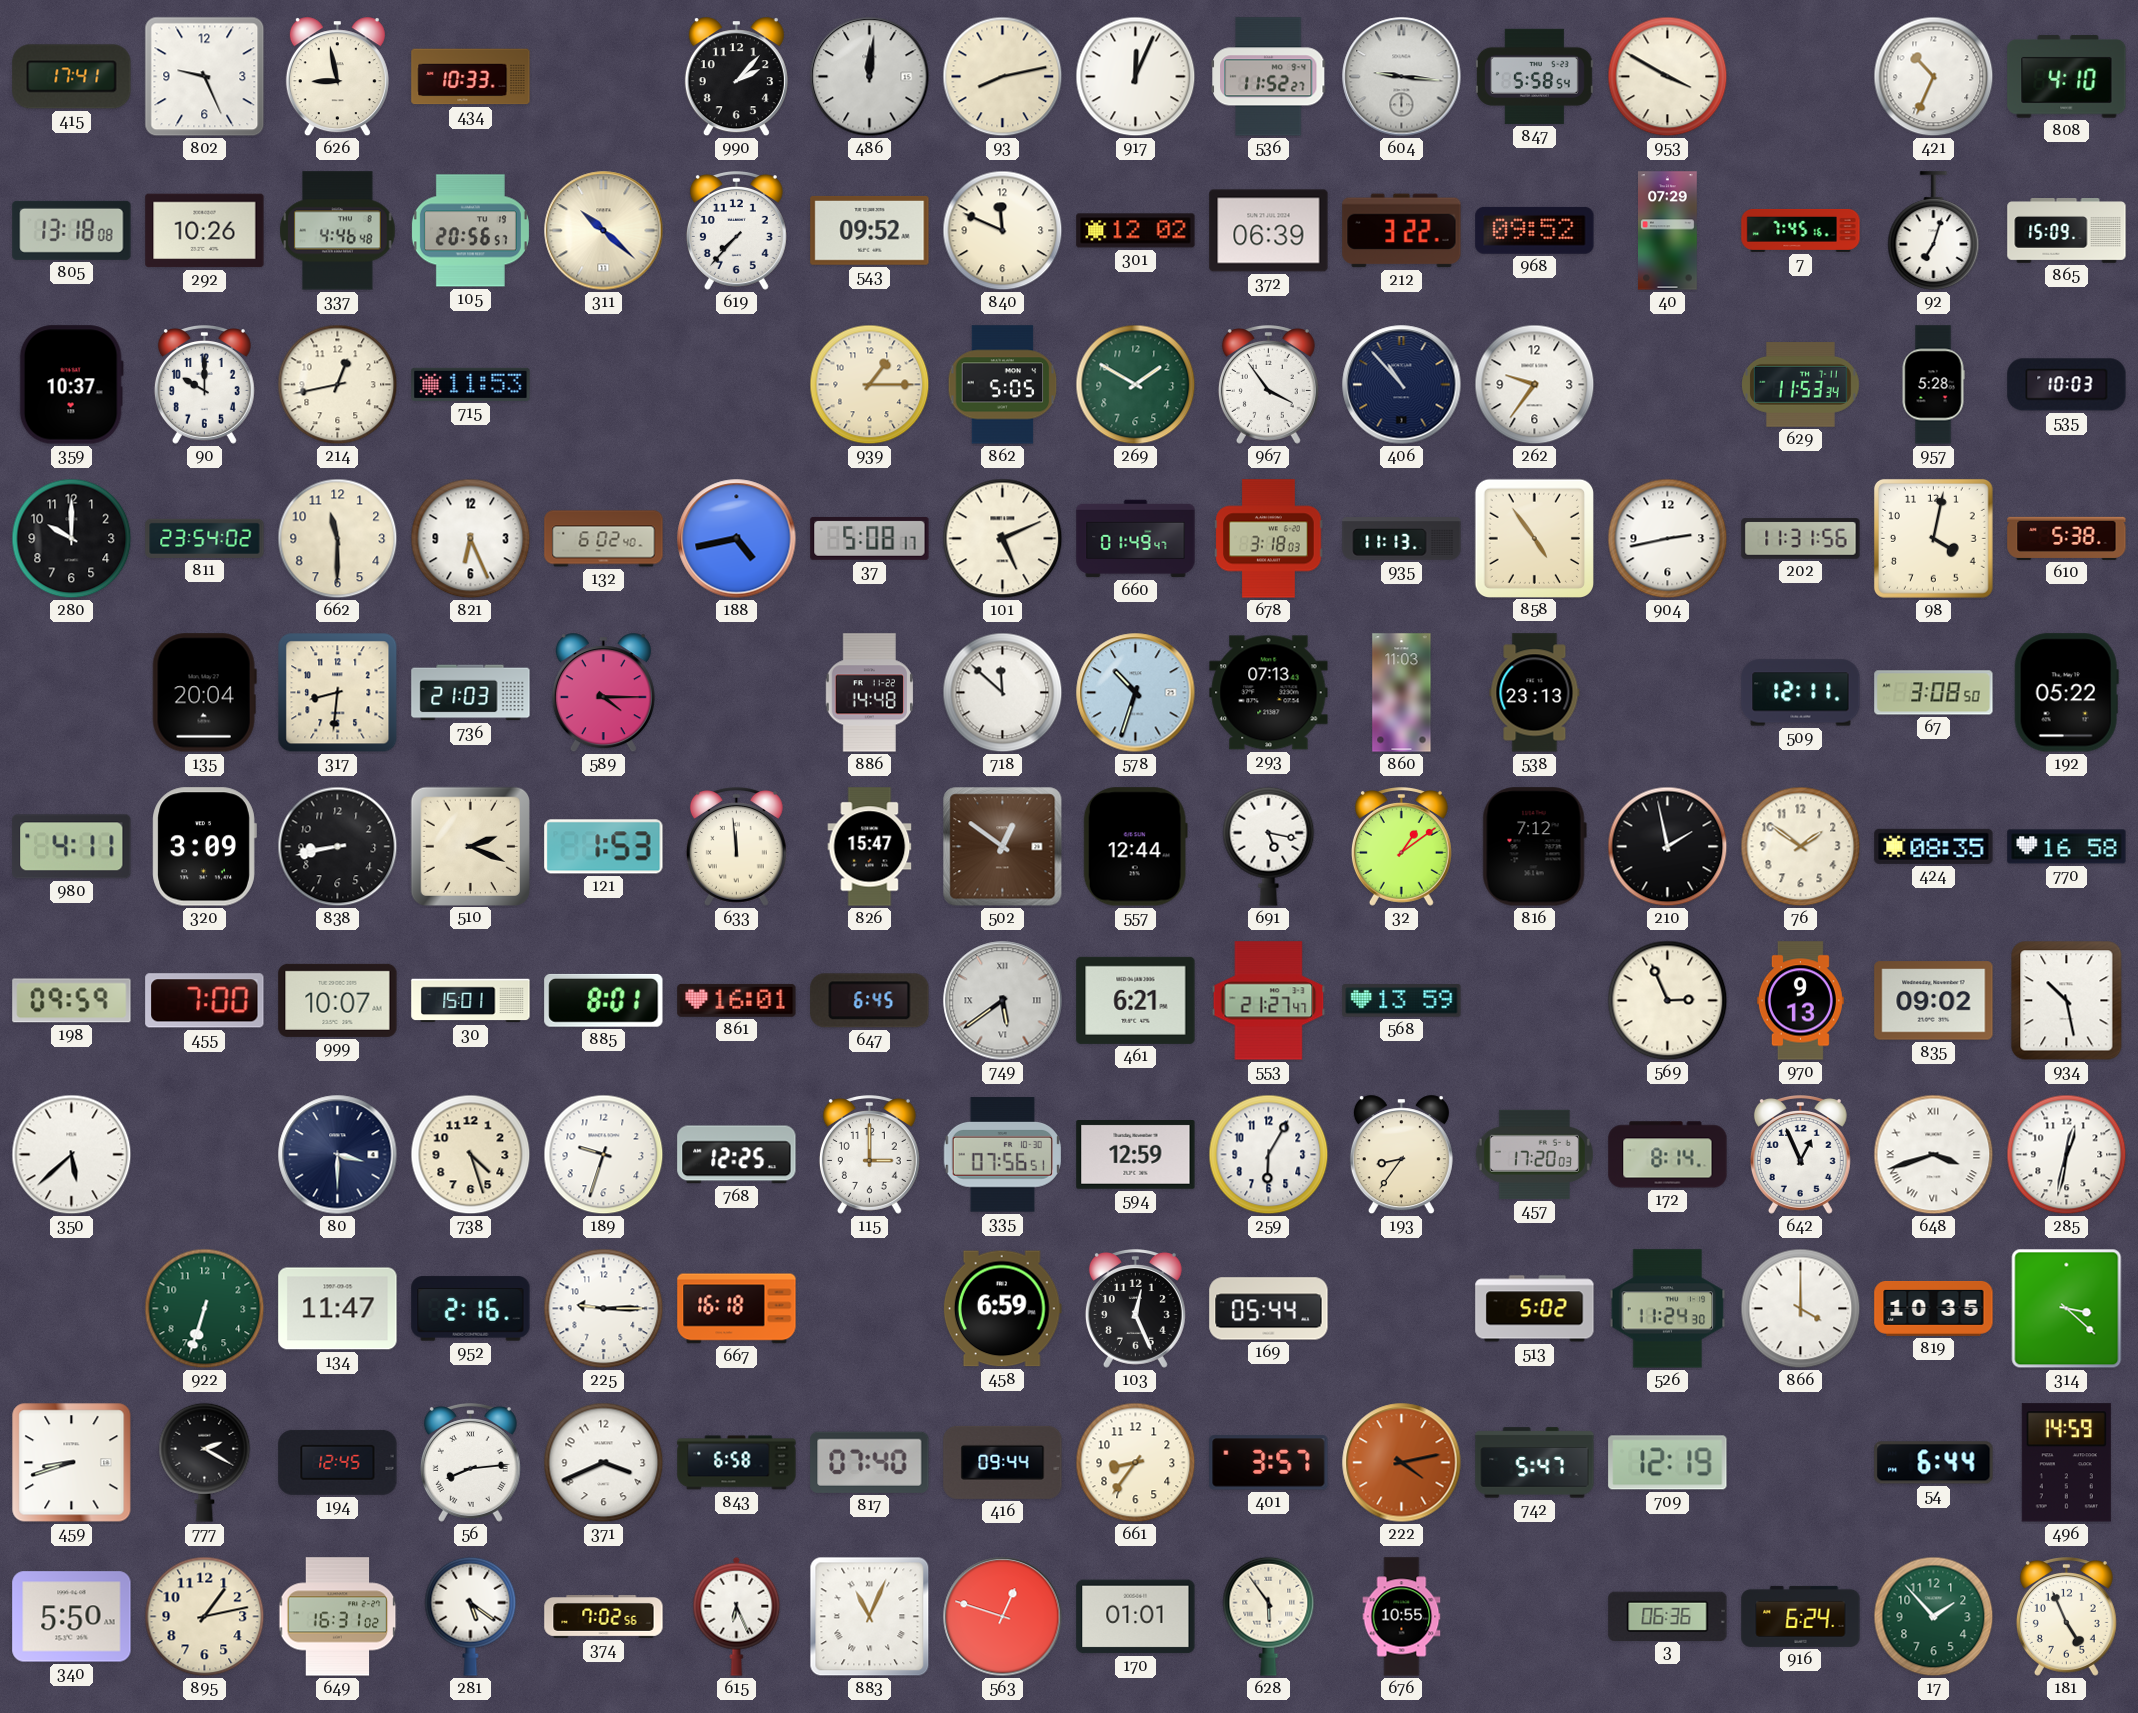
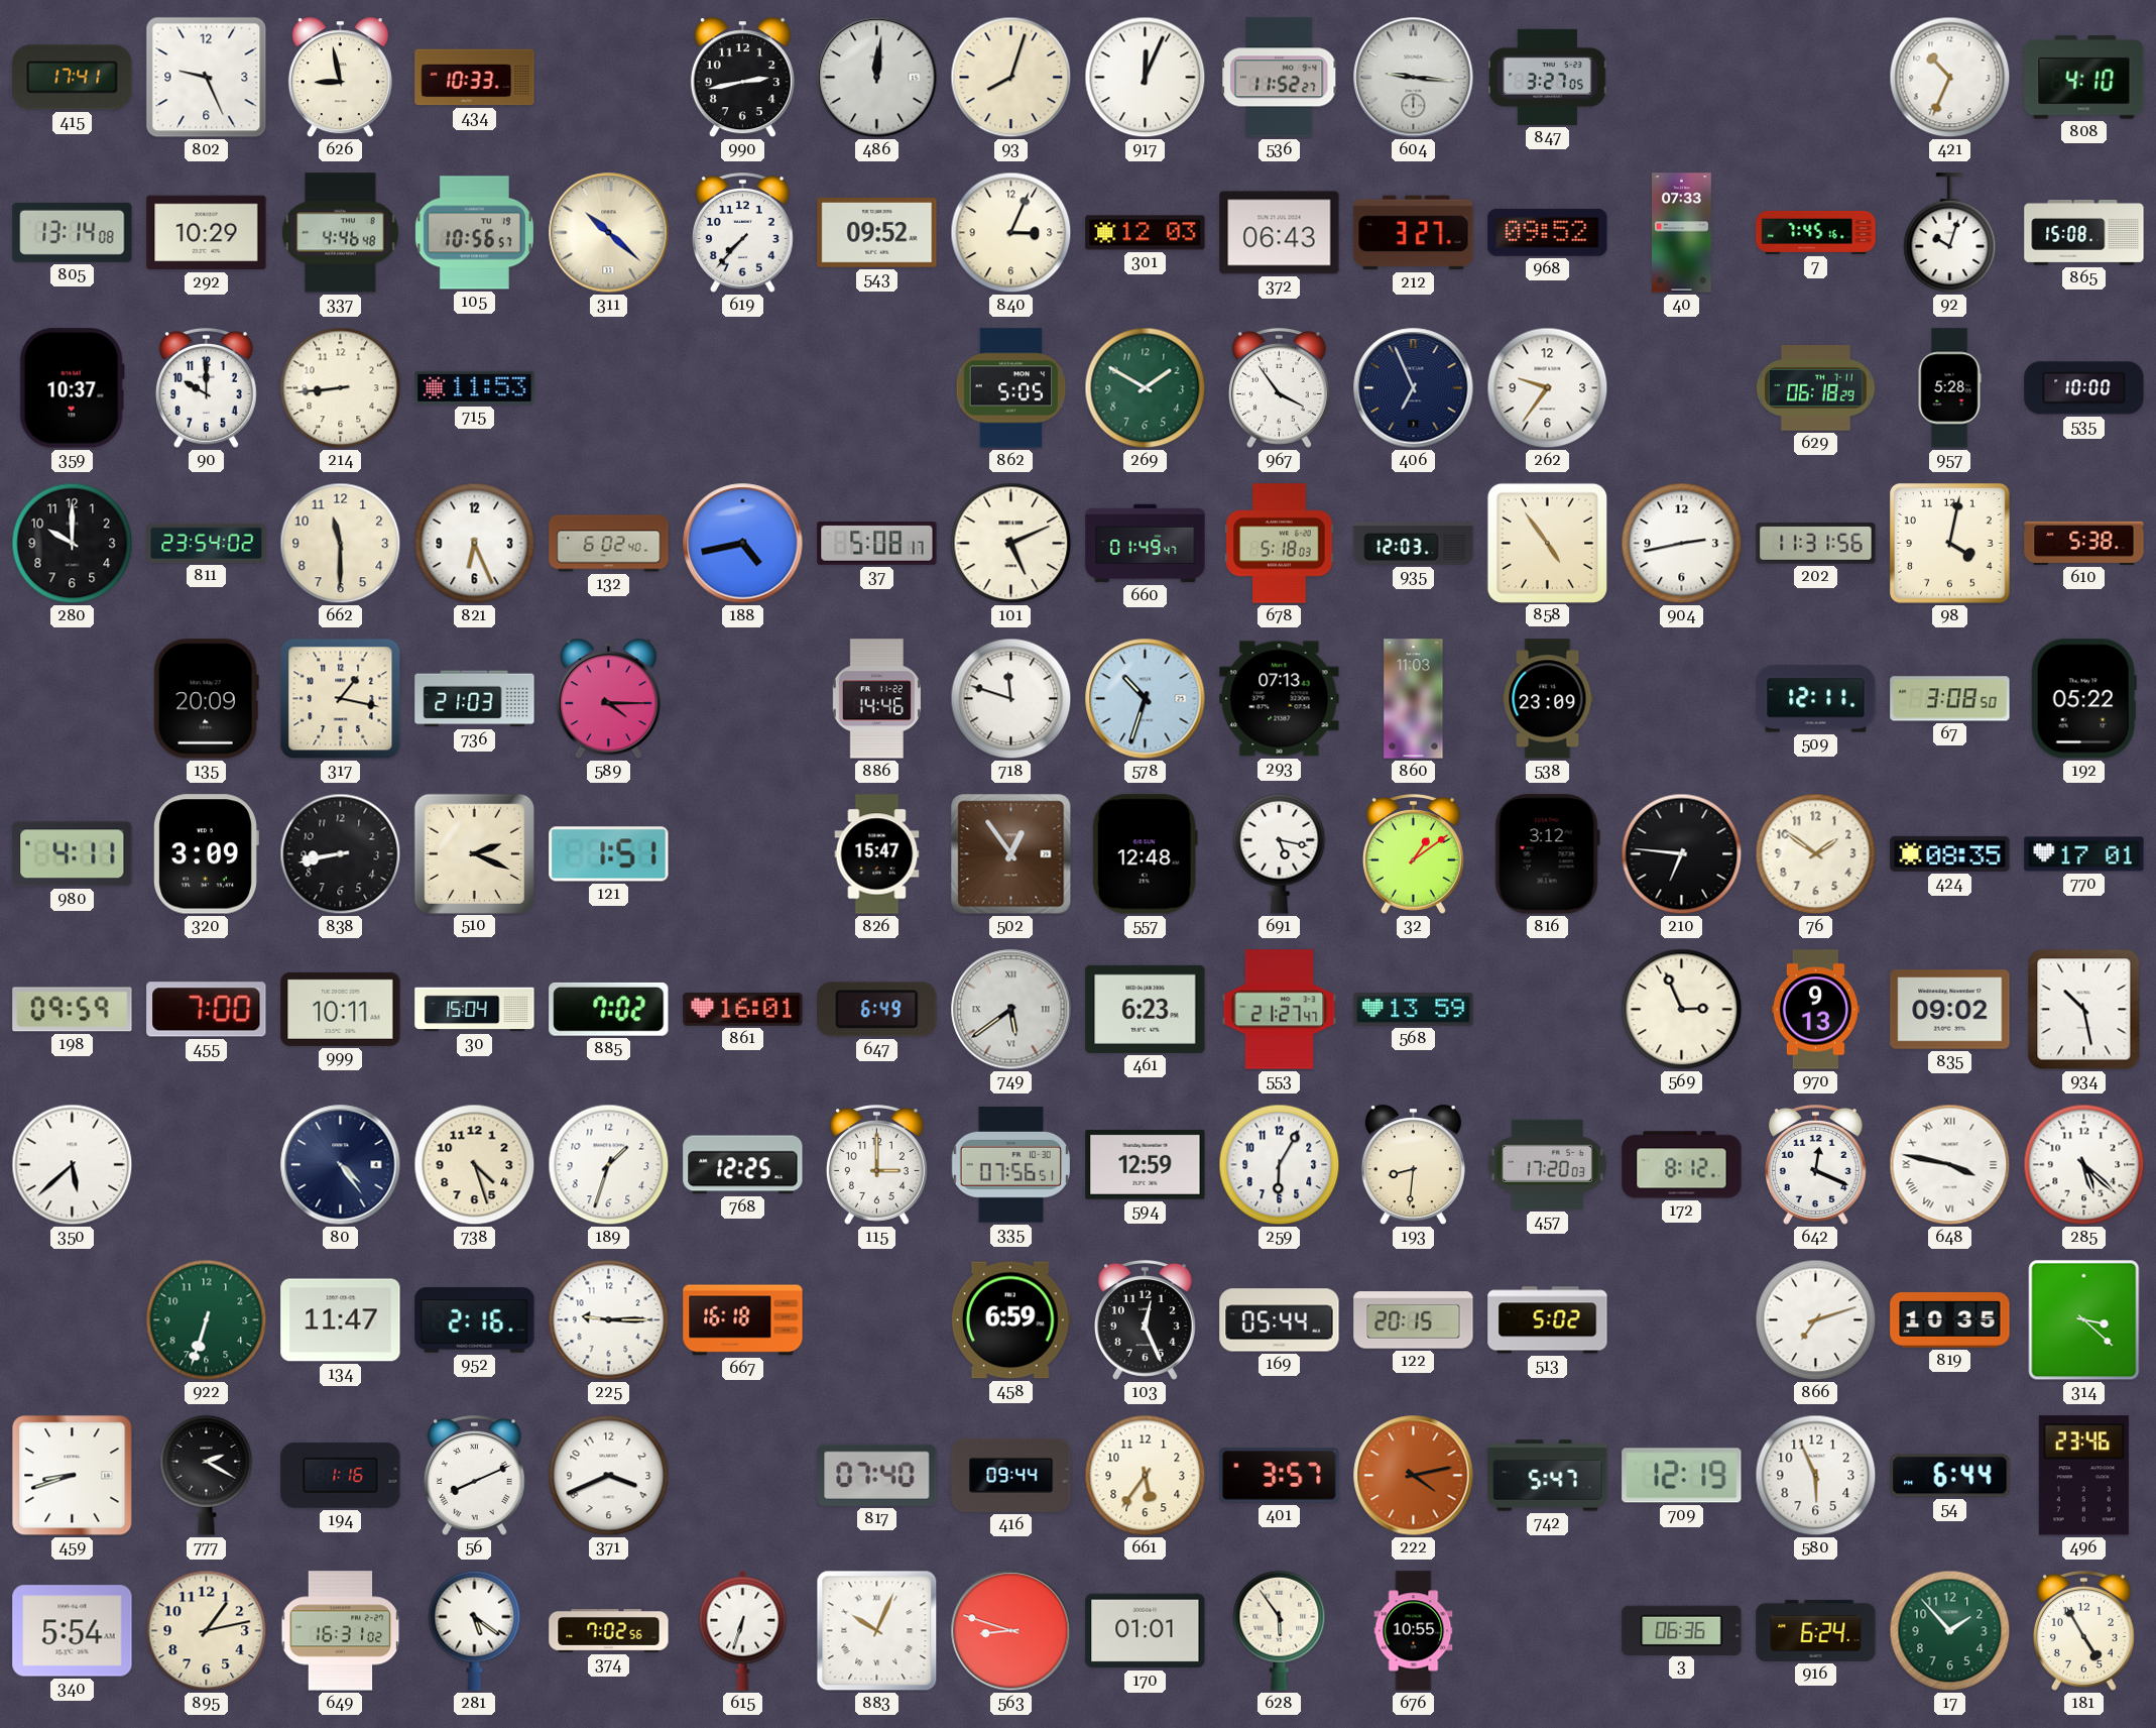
990: 2:07 -> 2:43 (742, 78)
93: 8:13 -> 8:03 (1011, 78)
847: 5:58 -> 3:27 (1547, 77)
953: 3:50 -> none (1668, 77)
805: 13:18 -> 13:14 (73, 232)
292: 10:26 -> 10:29 (207, 233)
105: 20:56 -> 10:56 (474, 233)
840: 11:49 -> 3:04 (1011, 233)
301: 12:02 -> 12:03 (1146, 233)
372: 06:39 -> 06:43 (1280, 233)
212: 3:22 -> 3:27 (1414, 233)
40: 07:29 -> 07:33 (1682, 233)
92: 7:03 -> 10:03 (1950, 233)
865: 15:09 -> 15:08 (2084, 233)
214: 12:43 -> 8:44 (341, 388)
939: 1:15 -> none (870, 385)
406: 10:53 -> 6:56 (1414, 388)
629: 11:53 -> 06:18 (1816, 388)
535: 10:03 -> 10:00 (2084, 388)
678: 3:18 -> 5:18 (1280, 544)
935: 11:13 -> 12:03 (1414, 544)
135: 20:04 -> 20:09 (206, 699)
317: 8:31 -> 1:17 (341, 699)
886: 14:48 -> 14:46 (876, 699)
718: 11:52 -> 11:48 (1011, 699)
538: 23:13 -> 23:09 (1548, 699)
121: 1:53 -> 1:51 (609, 854)
633: 11:59 -> none (736, 847)
502: 12:51 -> 12:54 (1011, 854)
557: 12:44 -> 12:48 (1145, 854)
816: 7:12 -> 3:12 (1547, 854)
210: 1:58 -> 6:46 (1682, 854)
770: 16:58 -> 17:01 (2084, 854)
999: 10:07 -> 10:11 (341, 1009)
30: 15:01 -> 15:04 (475, 1010)
885: 8:01 -> 7:02 (609, 1009)
647: 6:45 -> 6:49 (877, 1010)
461: 6:21 -> 6:23 (1146, 1009)
80: 3:30 -> 4:24 (341, 1165)
189: 9:33 -> 1:33 (609, 1165)
193: 8:36 -> 8:31 (1413, 1165)
172: 8:14 -> 8:12 (1682, 1165)
642: 12:56 -> 12:19 (1815, 1165)
648: 3:42 -> 3:47 (1950, 1165)
285: 12:32 -> 5:22 (2084, 1165)
122: none -> 20:15 (1414, 1320)
526: 11:24 -> none (1668, 1309)
866: 4:00 -> 7:12 (1816, 1320)
194: 12:45 -> 1:16 (341, 1475)
56: 8:14 -> 8:11 (474, 1476)
843: 6:58 -> none (737, 1463)
661: 8:36 -> 5:36 (1146, 1476)
580: none -> 5:56 (1816, 1476)
496: 14:59 -> 23:46 (2083, 1476)
340: 5:50 -> 5:54 (73, 1631)
615: 6:26 -> 6:33 (743, 1630)
883: 11:04 -> 10:04 (877, 1631)
563: 12:48 -> 8:48 (1011, 1631)
181: 4:56 -> 4:55 (2083, 1631)
